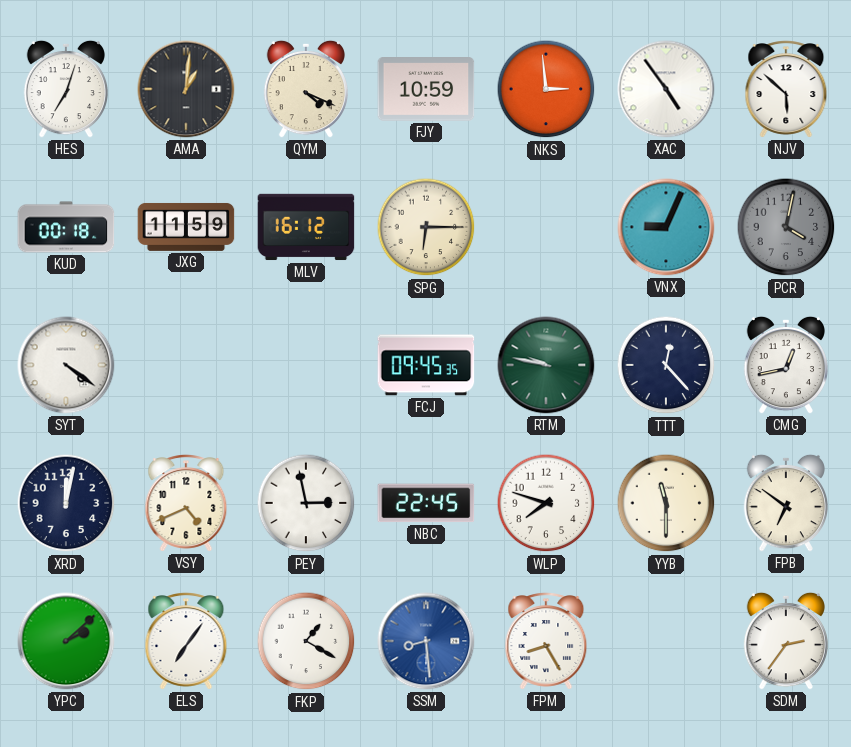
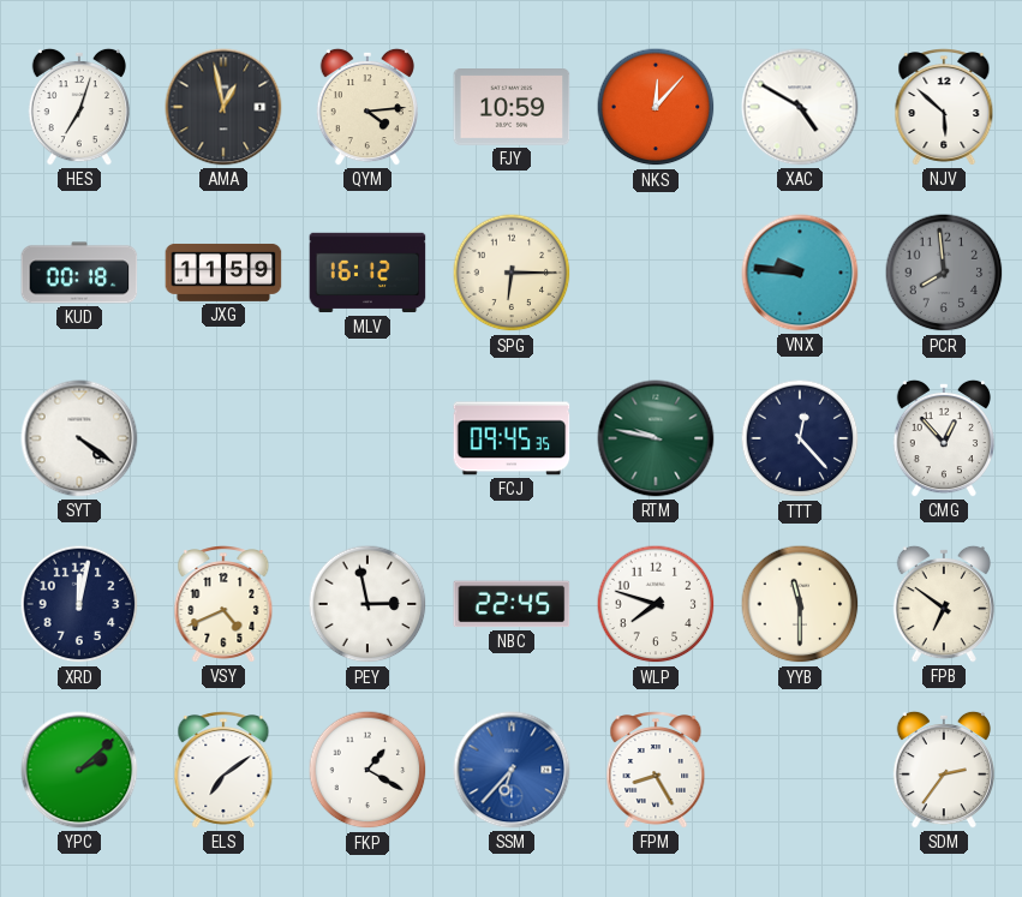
AMA: 1:01 -> 12:58 (223, 107)
QYM: 4:19 -> 4:14 (366, 107)
NKS: 2:59 -> 12:07 (656, 107)
XAC: 4:54 -> 4:50 (800, 107)
VNX: 9:04 -> 9:46 (800, 273)
PCR: 4:02 -> 7:59 (944, 273)
CMG: 12:43 -> 12:53 (943, 438)
ELS: 7:06 -> 7:09 (223, 770)
SSM: 8:29 -> 6:37 (512, 770)
